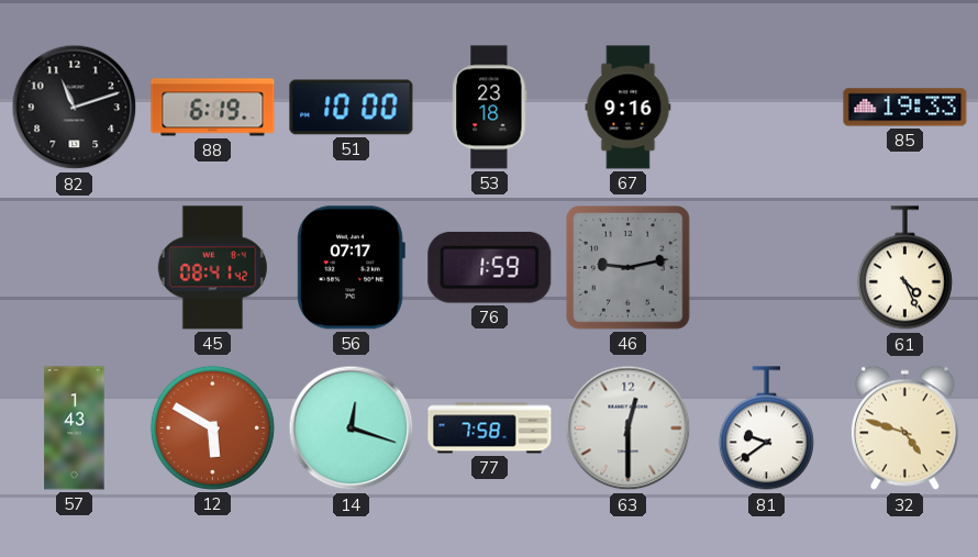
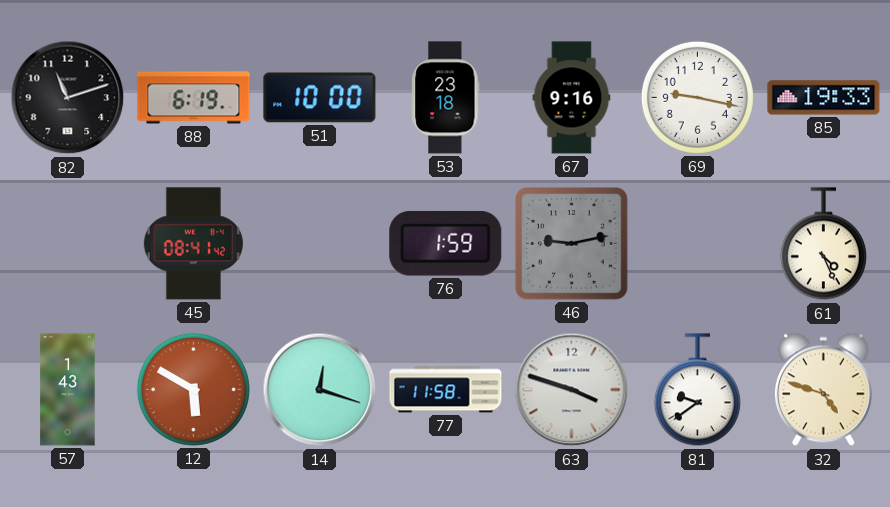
69: none -> 9:17 (697, 97)
56: 07:17 -> none (351, 268)
77: 7:58 -> 11:58 (446, 390)
63: 12:30 -> 3:48 (572, 390)
